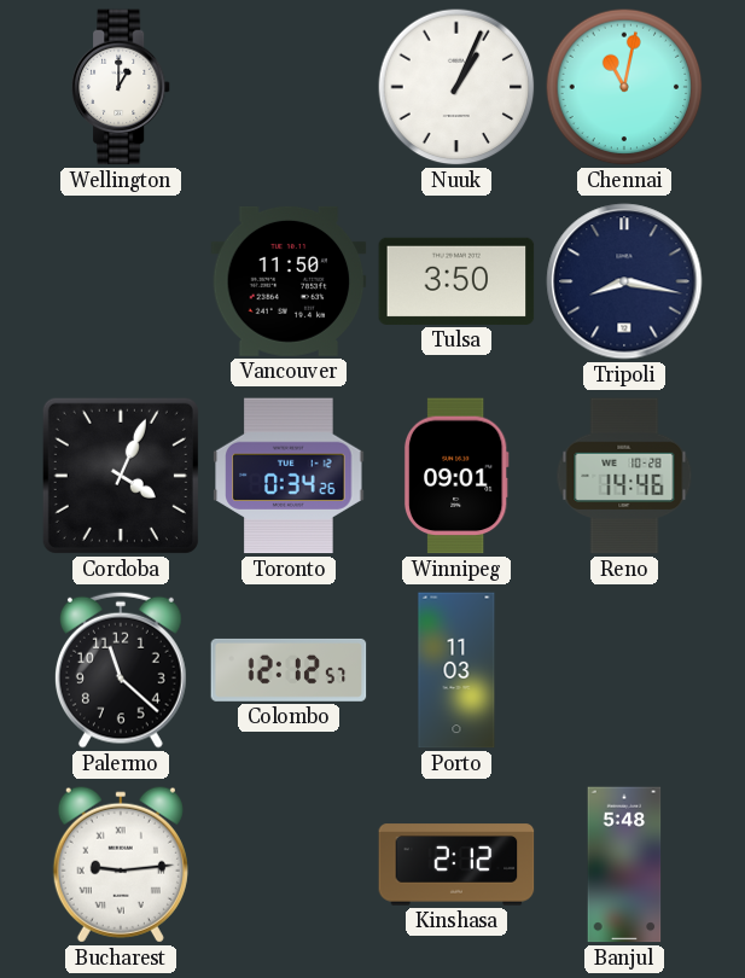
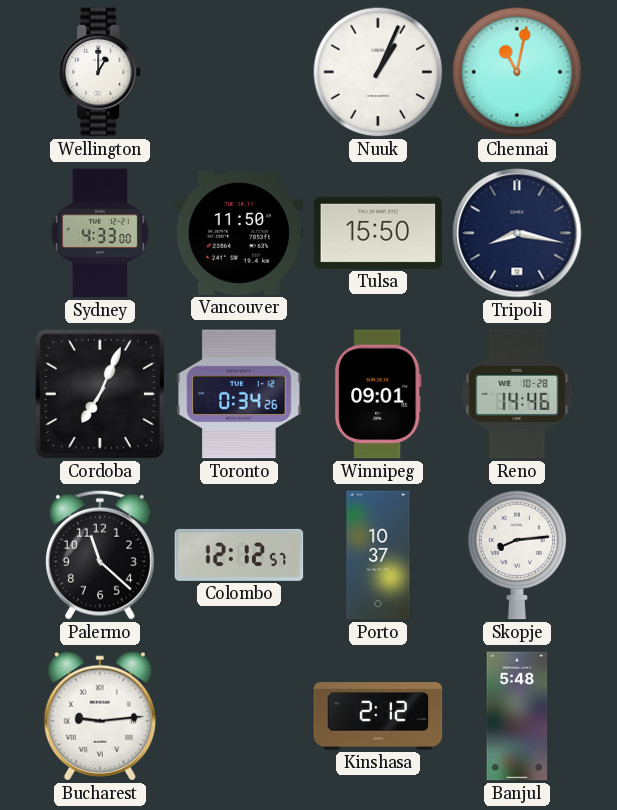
Sydney: none -> 4:33 (100, 233)
Tulsa: 3:50 -> 15:50 (378, 233)
Cordoba: 4:04 -> 7:04 (100, 394)
Porto: 11:03 -> 10:37 (378, 555)
Skopje: none -> 8:14 (517, 555)
